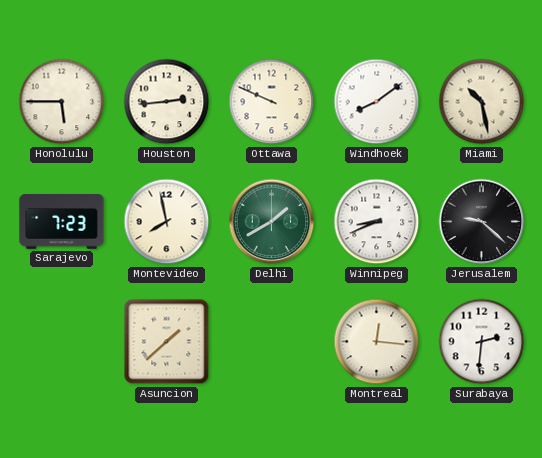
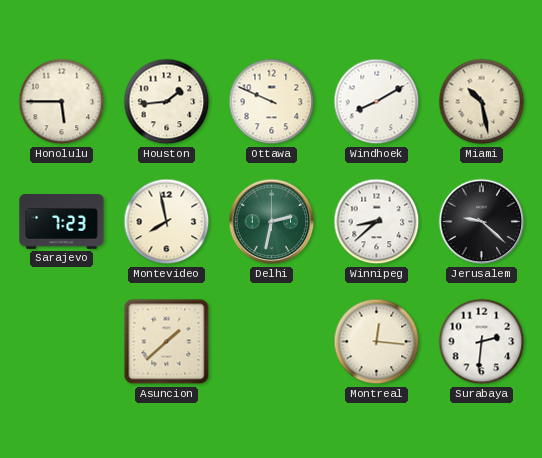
Houston: 2:44 -> 1:44 (167, 102)
Windhoek: 8:09 -> 8:10 (377, 102)
Delhi: 1:40 -> 2:32 (272, 222)
Winnipeg: 8:41 -> 8:38 (377, 222)
